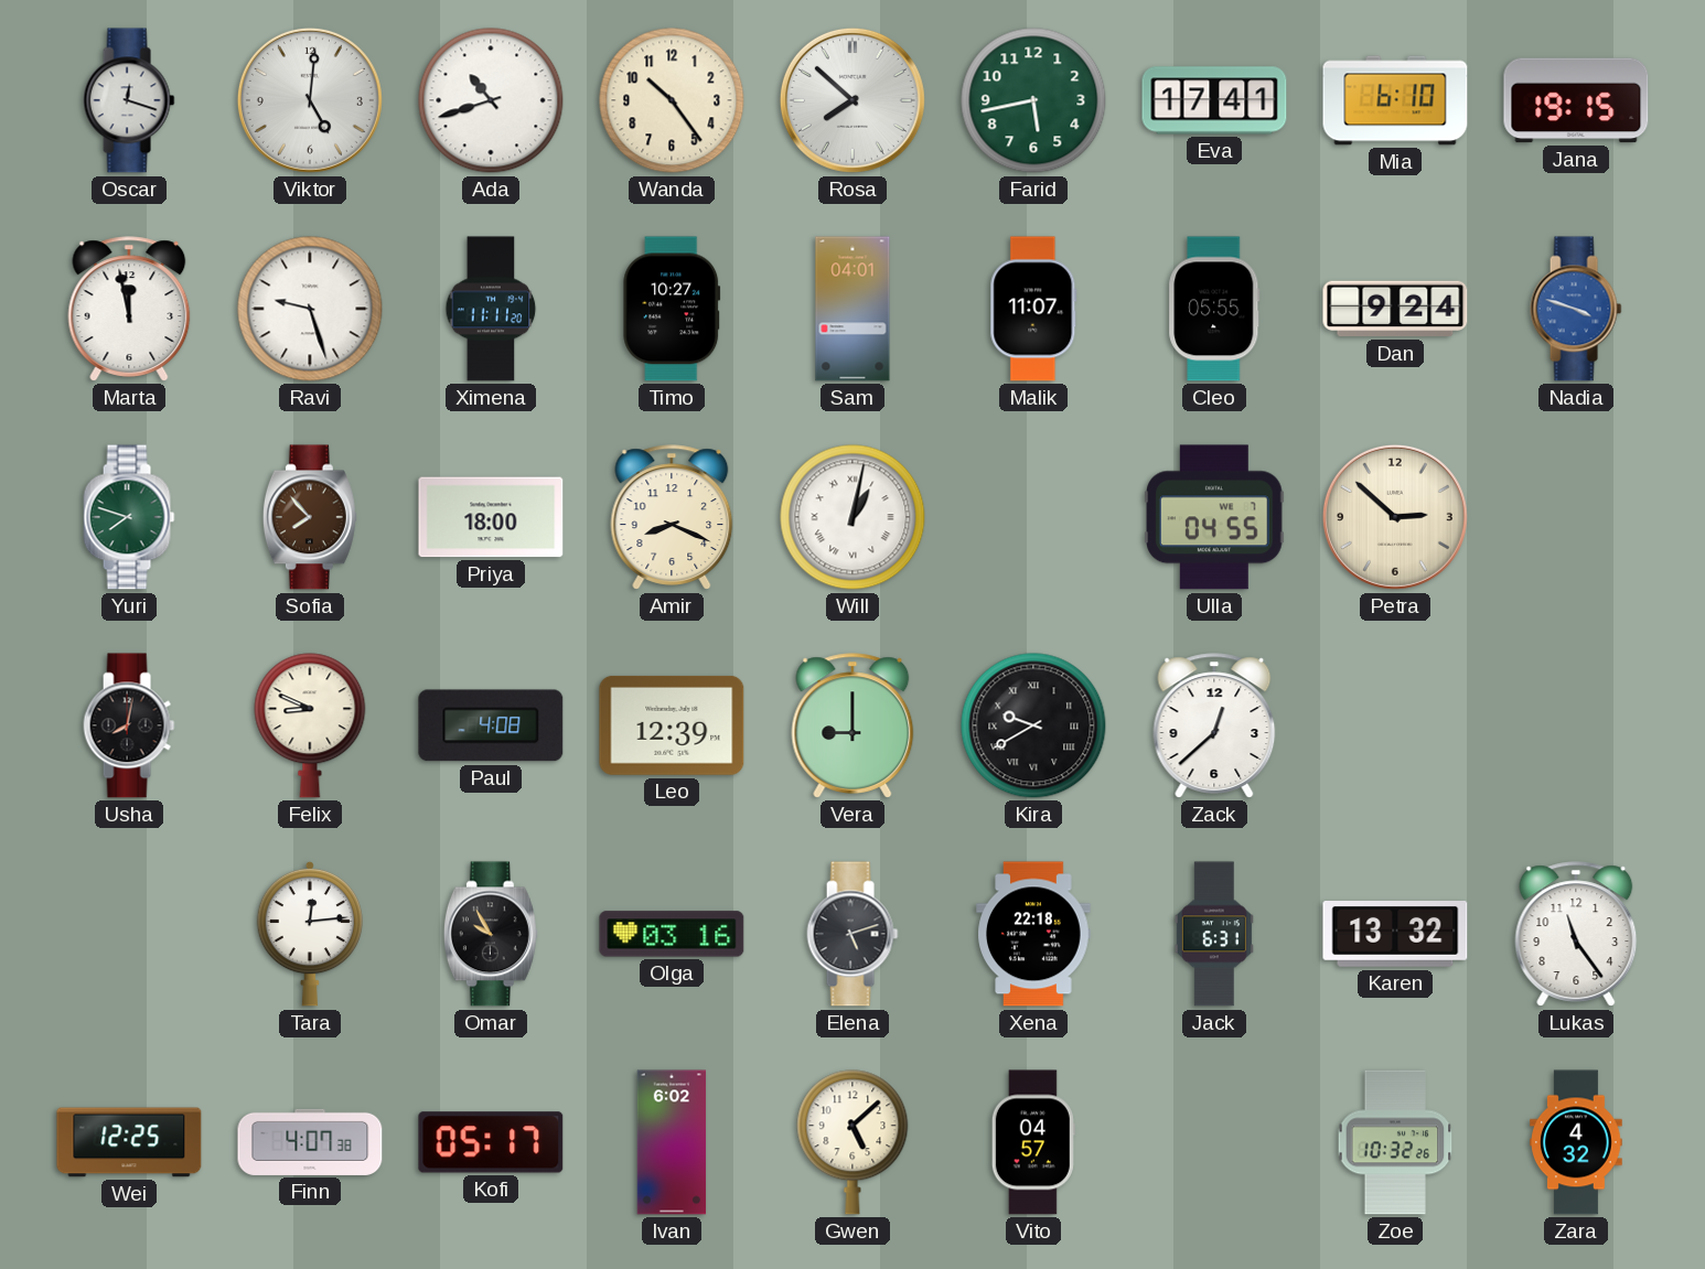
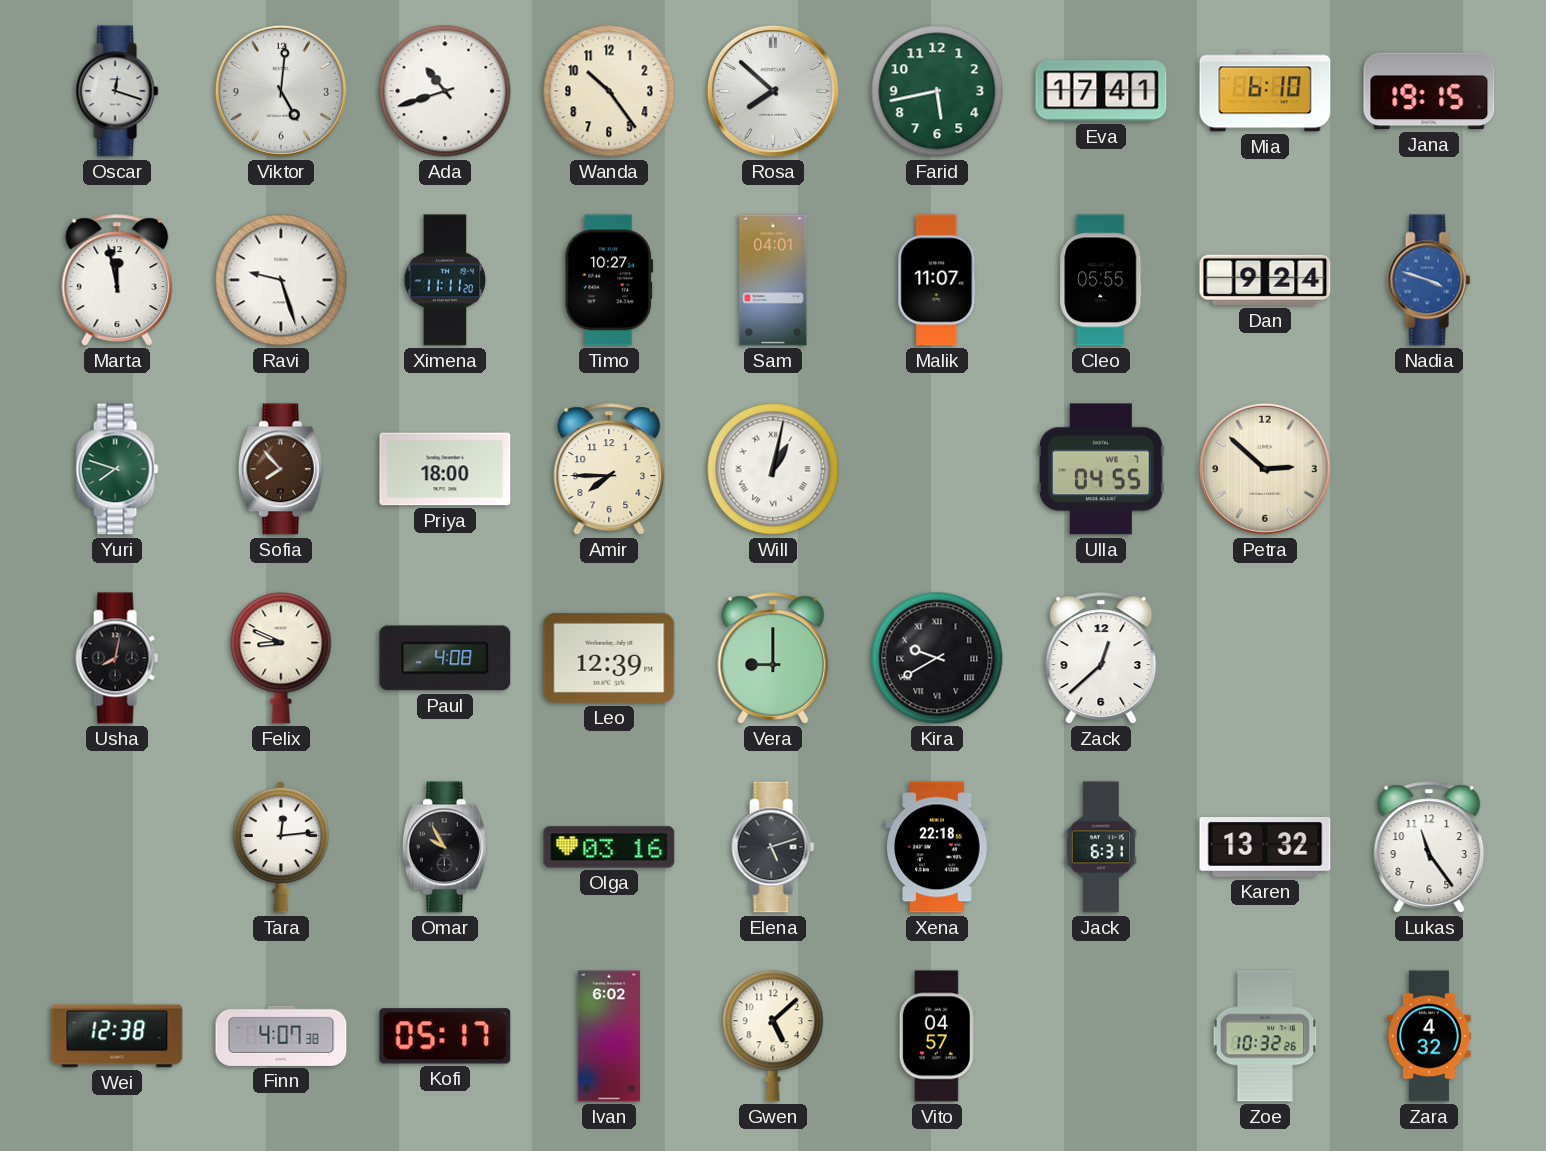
Amir: 8:19 -> 7:45 (609, 469)
Wei: 12:25 -> 12:38 (117, 1036)
